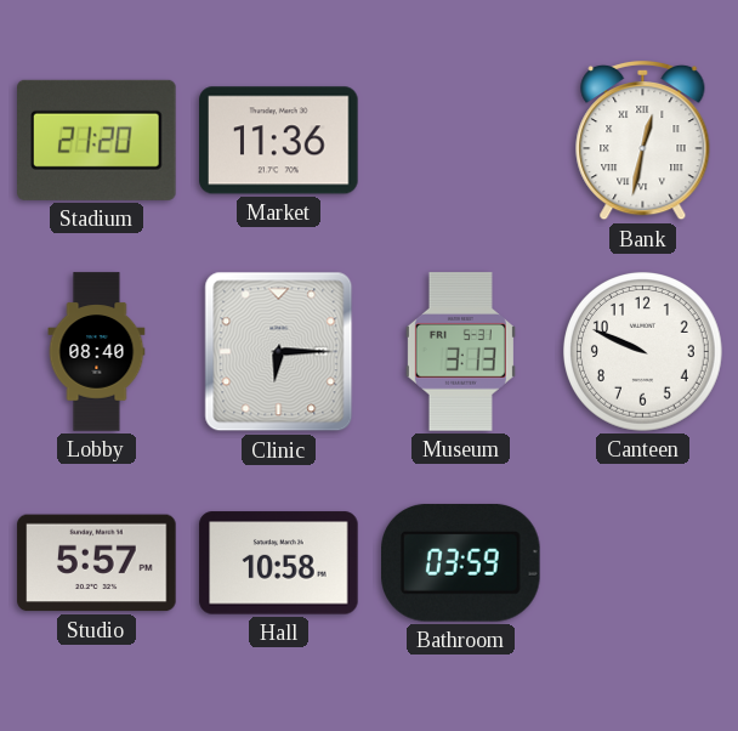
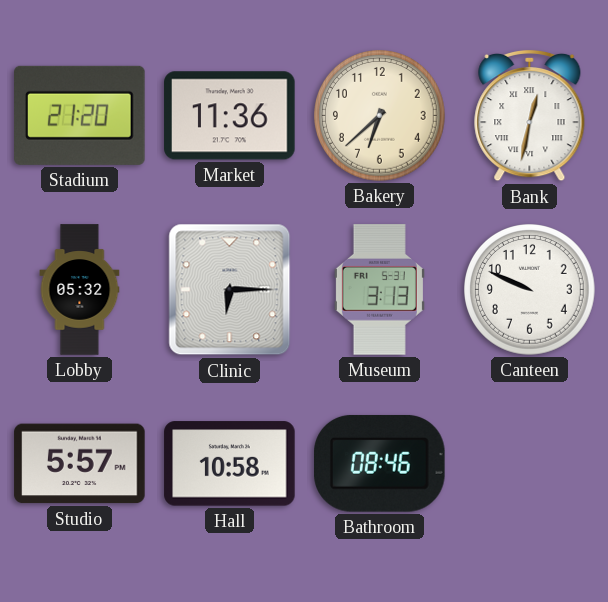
Bakery: none -> 6:38 (380, 116)
Lobby: 08:40 -> 05:32 (80, 290)
Bathroom: 03:59 -> 08:46 (380, 463)
